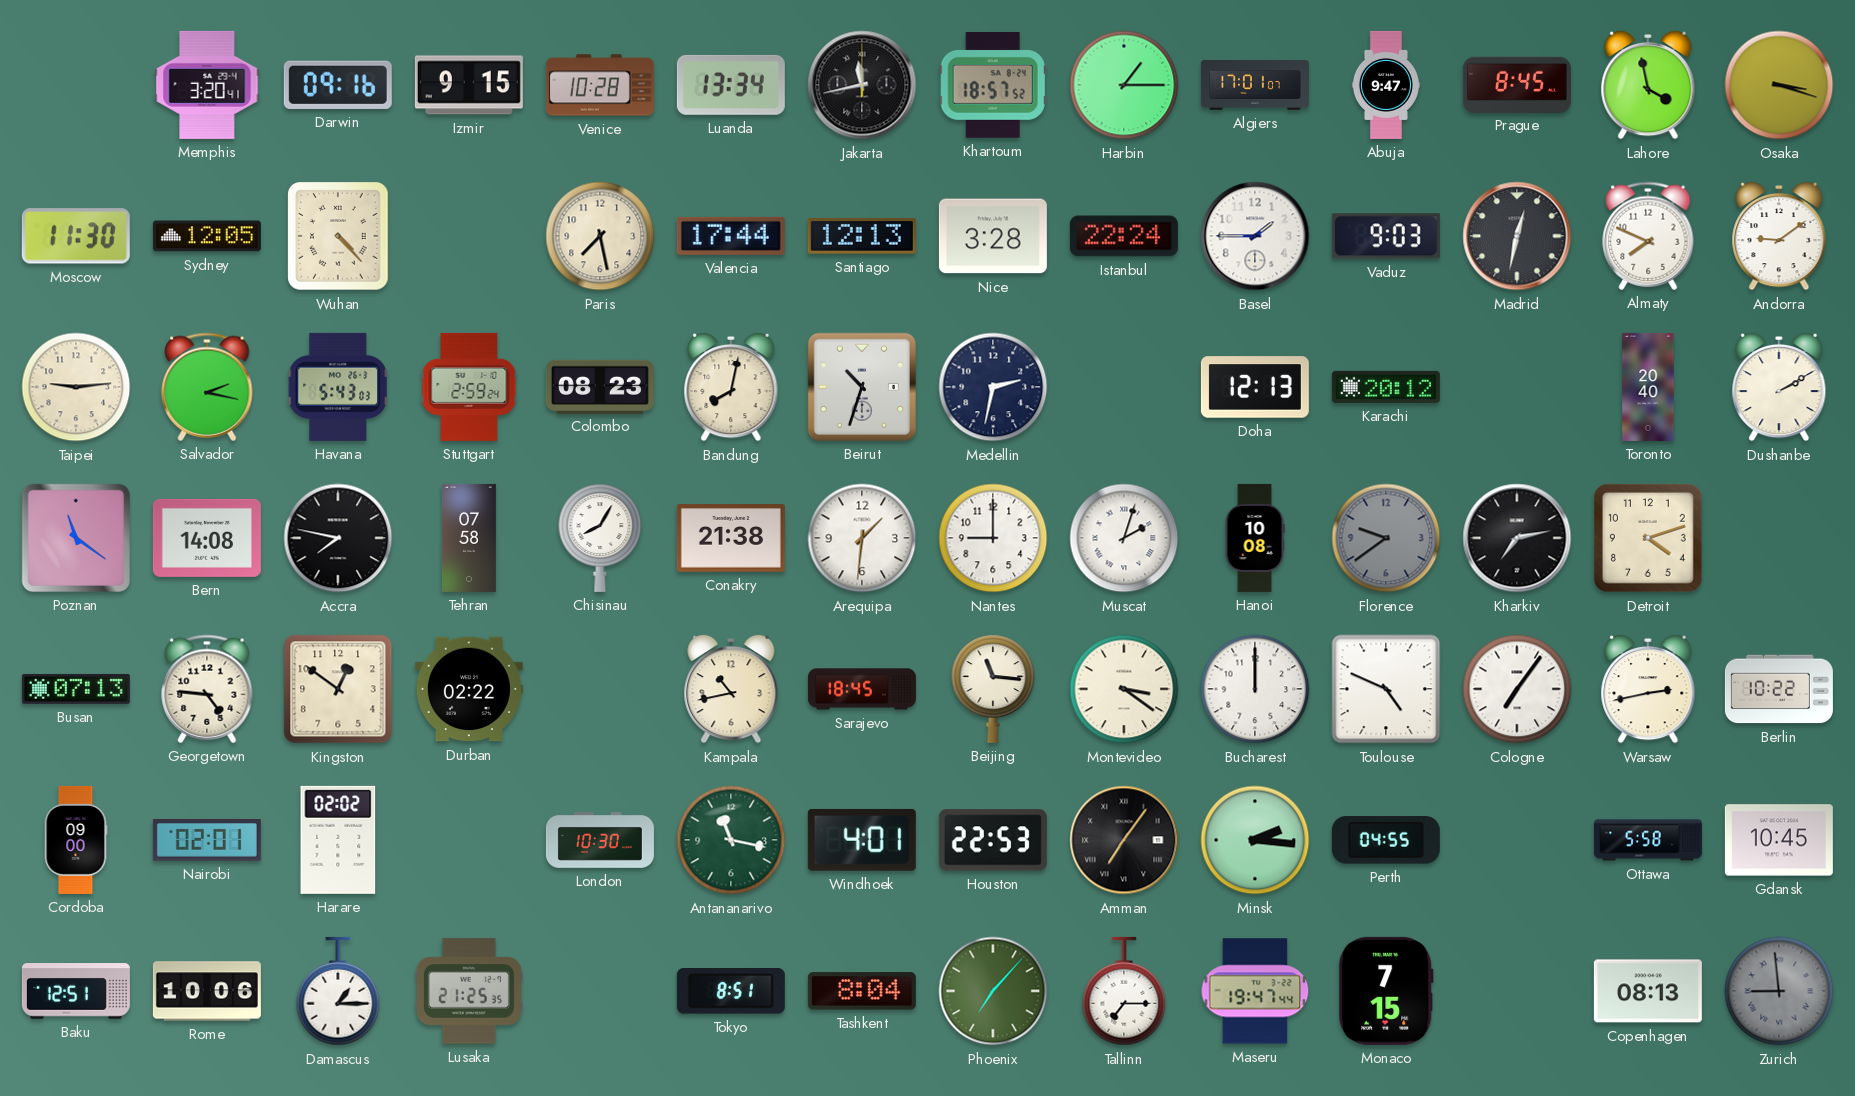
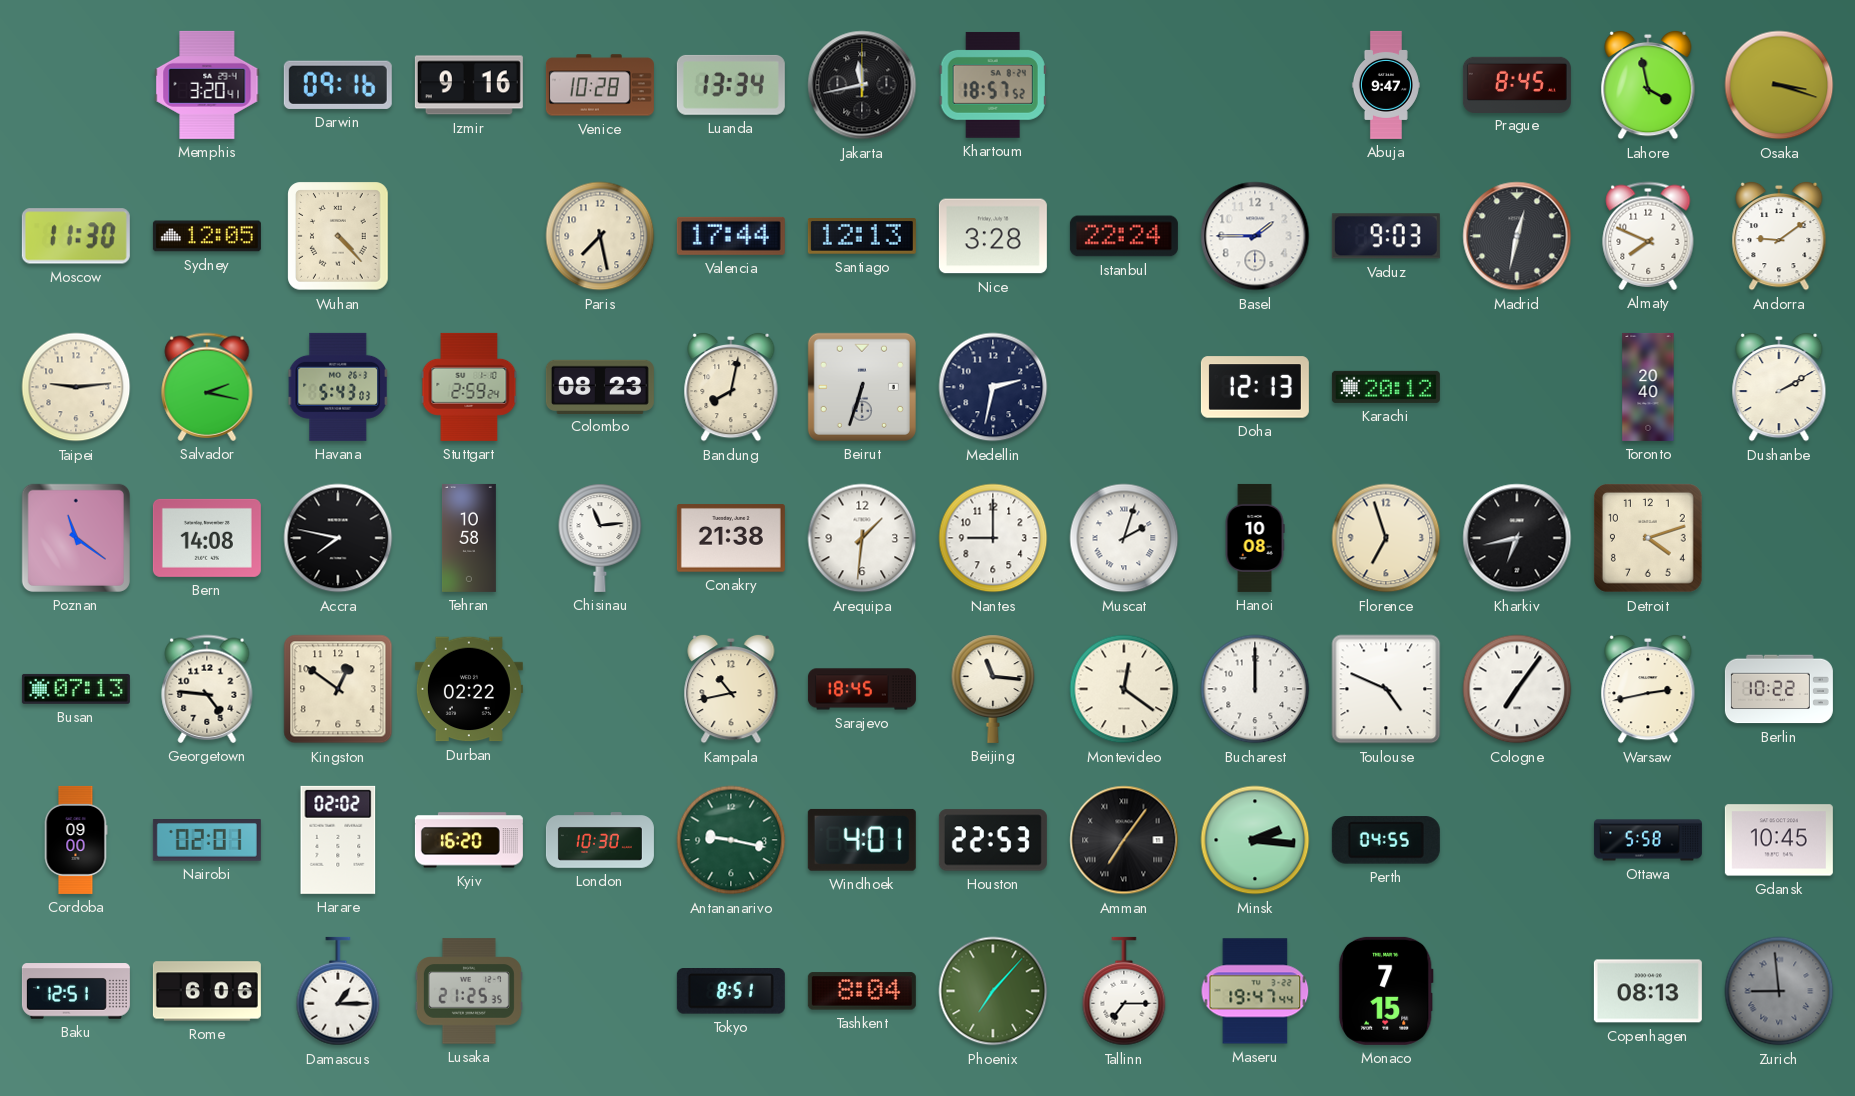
Izmir: 9:15 -> 9:16 (469, 85)
Harbin: 1:15 -> none (1124, 85)
Algiers: 17:01 -> none (1255, 85)
Beirut: 10:33 -> 6:33 (862, 387)
Tehran: 07:58 -> 10:58 (469, 538)
Chisinau: 8:05 -> 11:14 (600, 538)
Florence: 9:39 -> 6:57 (1386, 538)
Florence dial: grey -> cream (1386, 538)
Kharkiv: 7:13 -> 6:43 (1517, 538)
Montevideo: 3:21 -> 12:21 (1124, 689)
Kyiv: none -> 16:20 (469, 840)
Antananarivo: 11:17 -> 9:17 (731, 840)
Rome: 10:06 -> 6:06 (207, 991)
